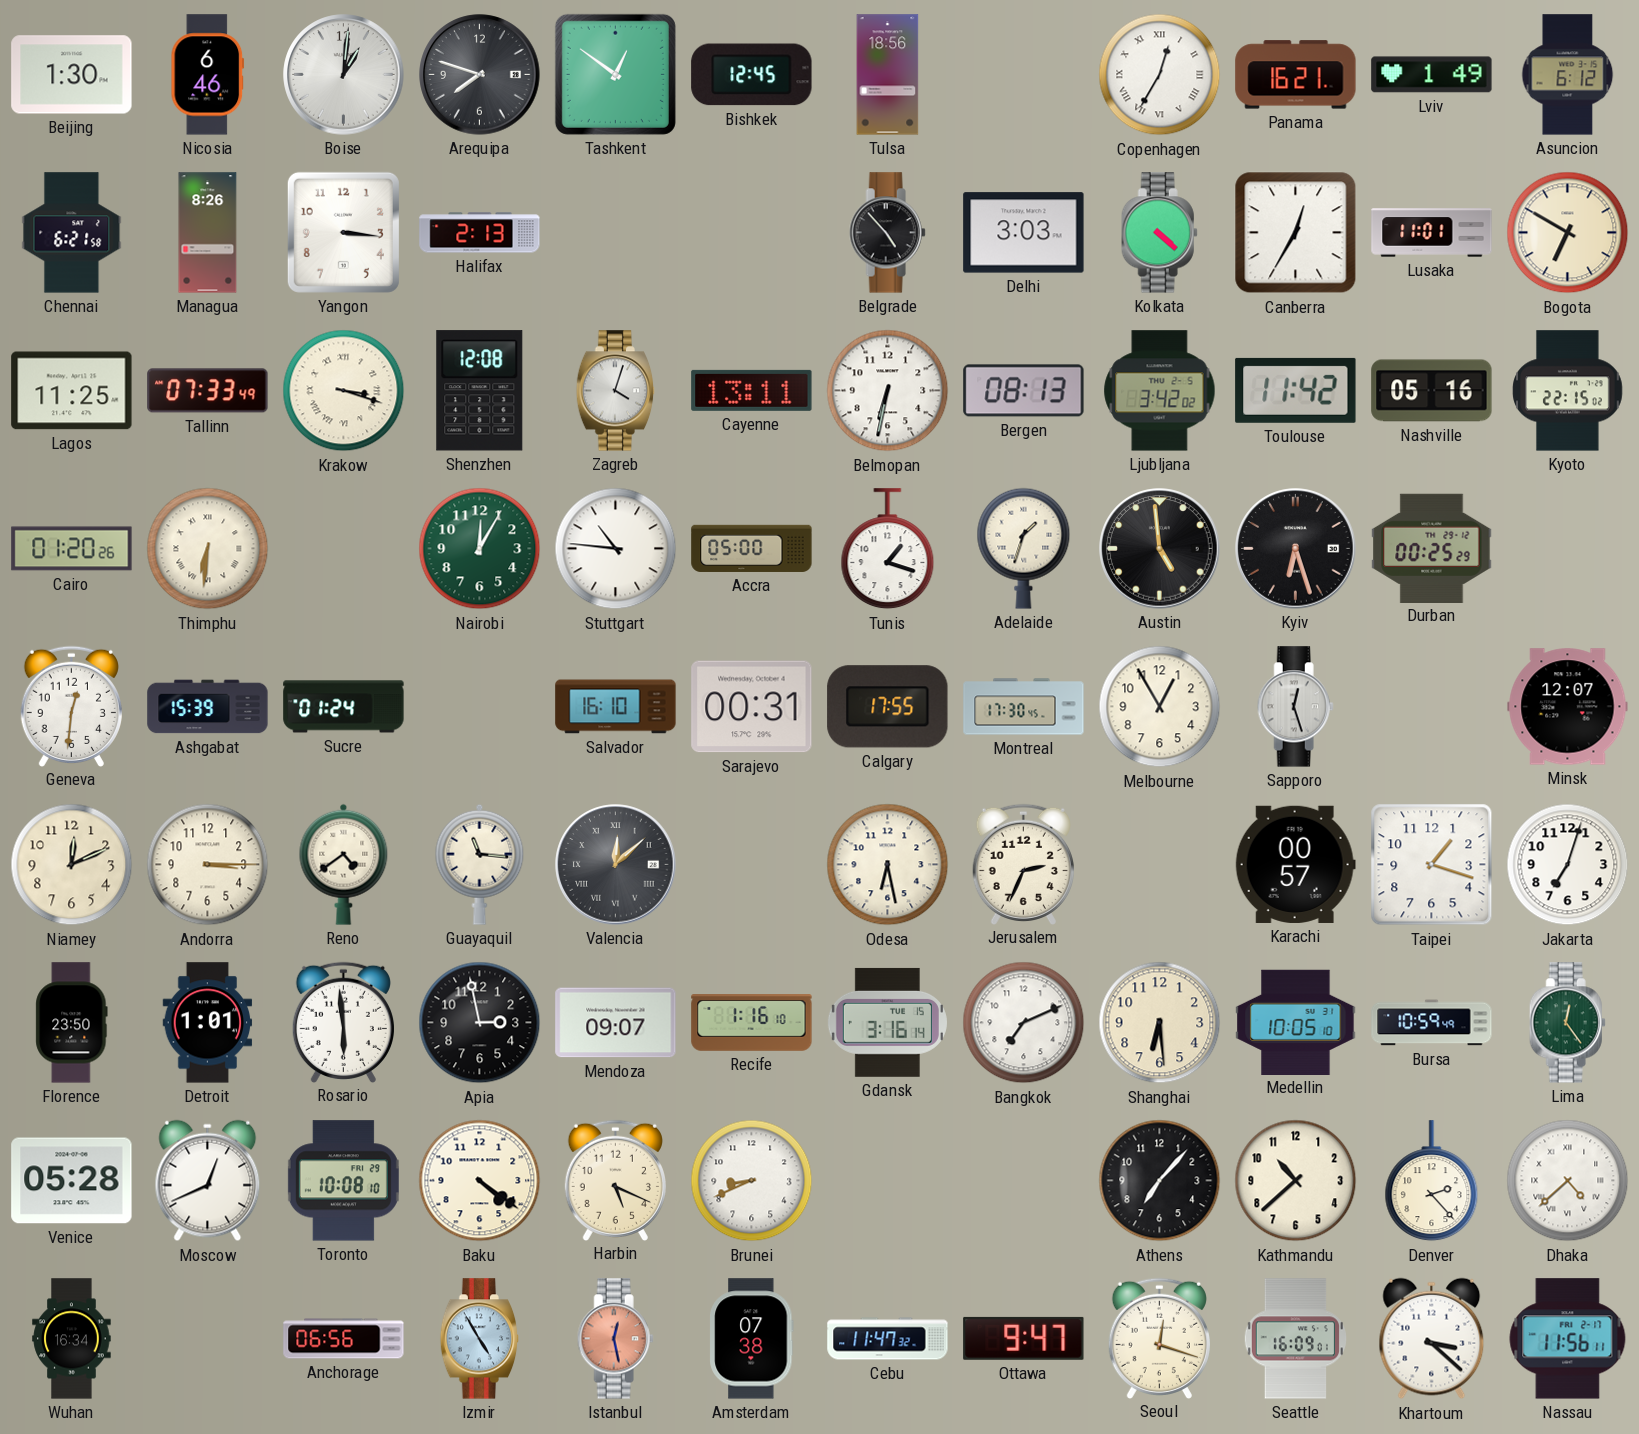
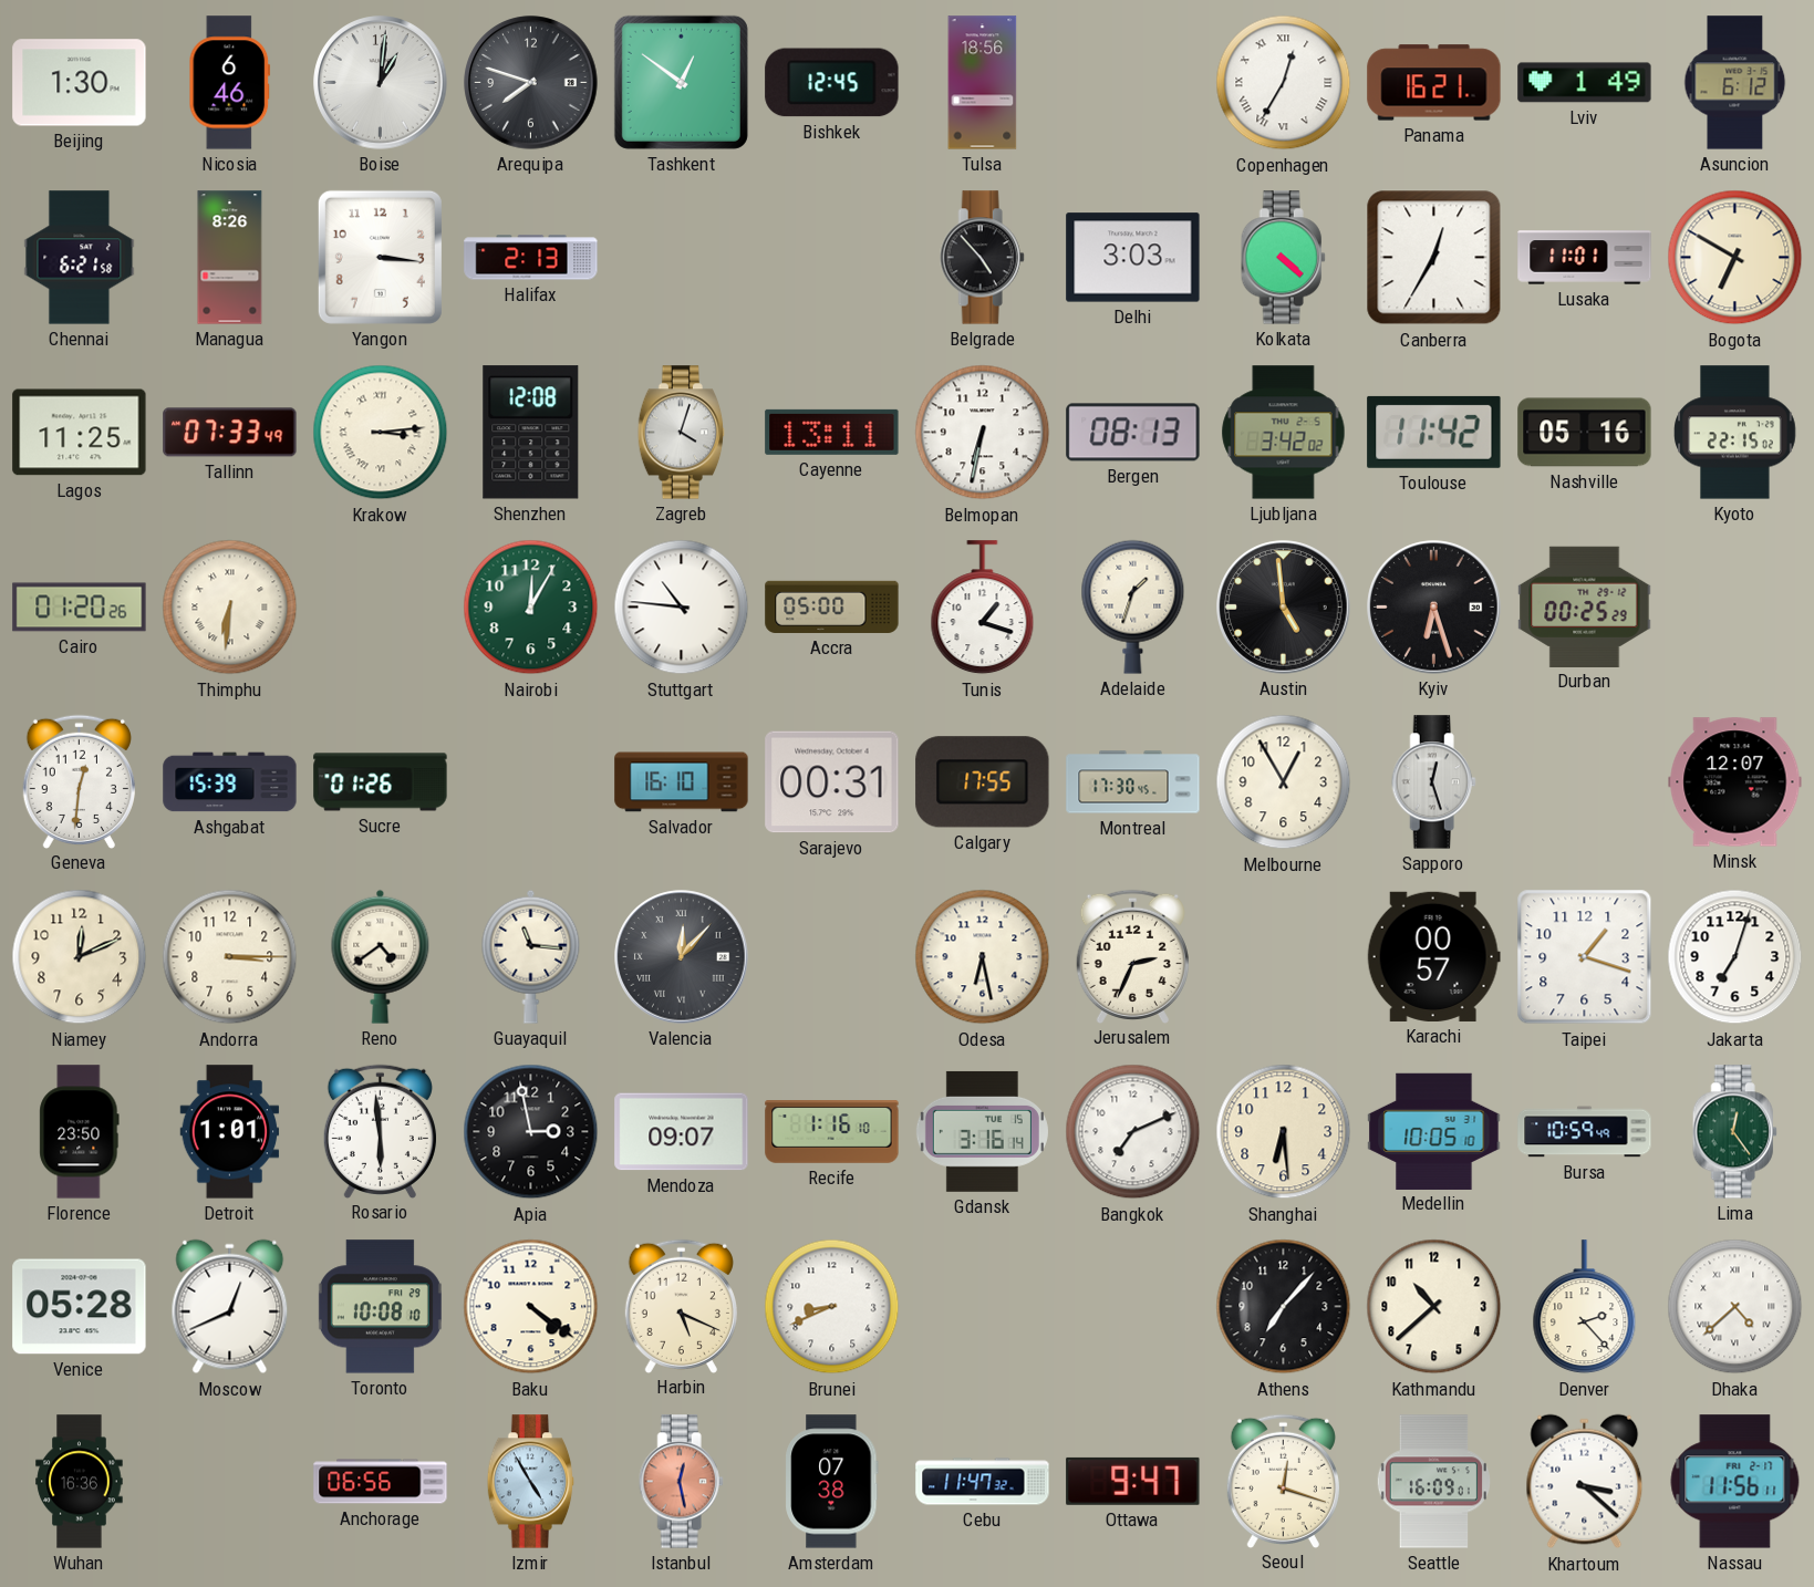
Krakow: 3:18 -> 3:14 (381, 433)
Sucre: 01:24 -> 01:26 (381, 782)
Valencia: 12:08 -> 12:07 (682, 957)
Wuhan: 16:34 -> 16:36 (80, 1482)
